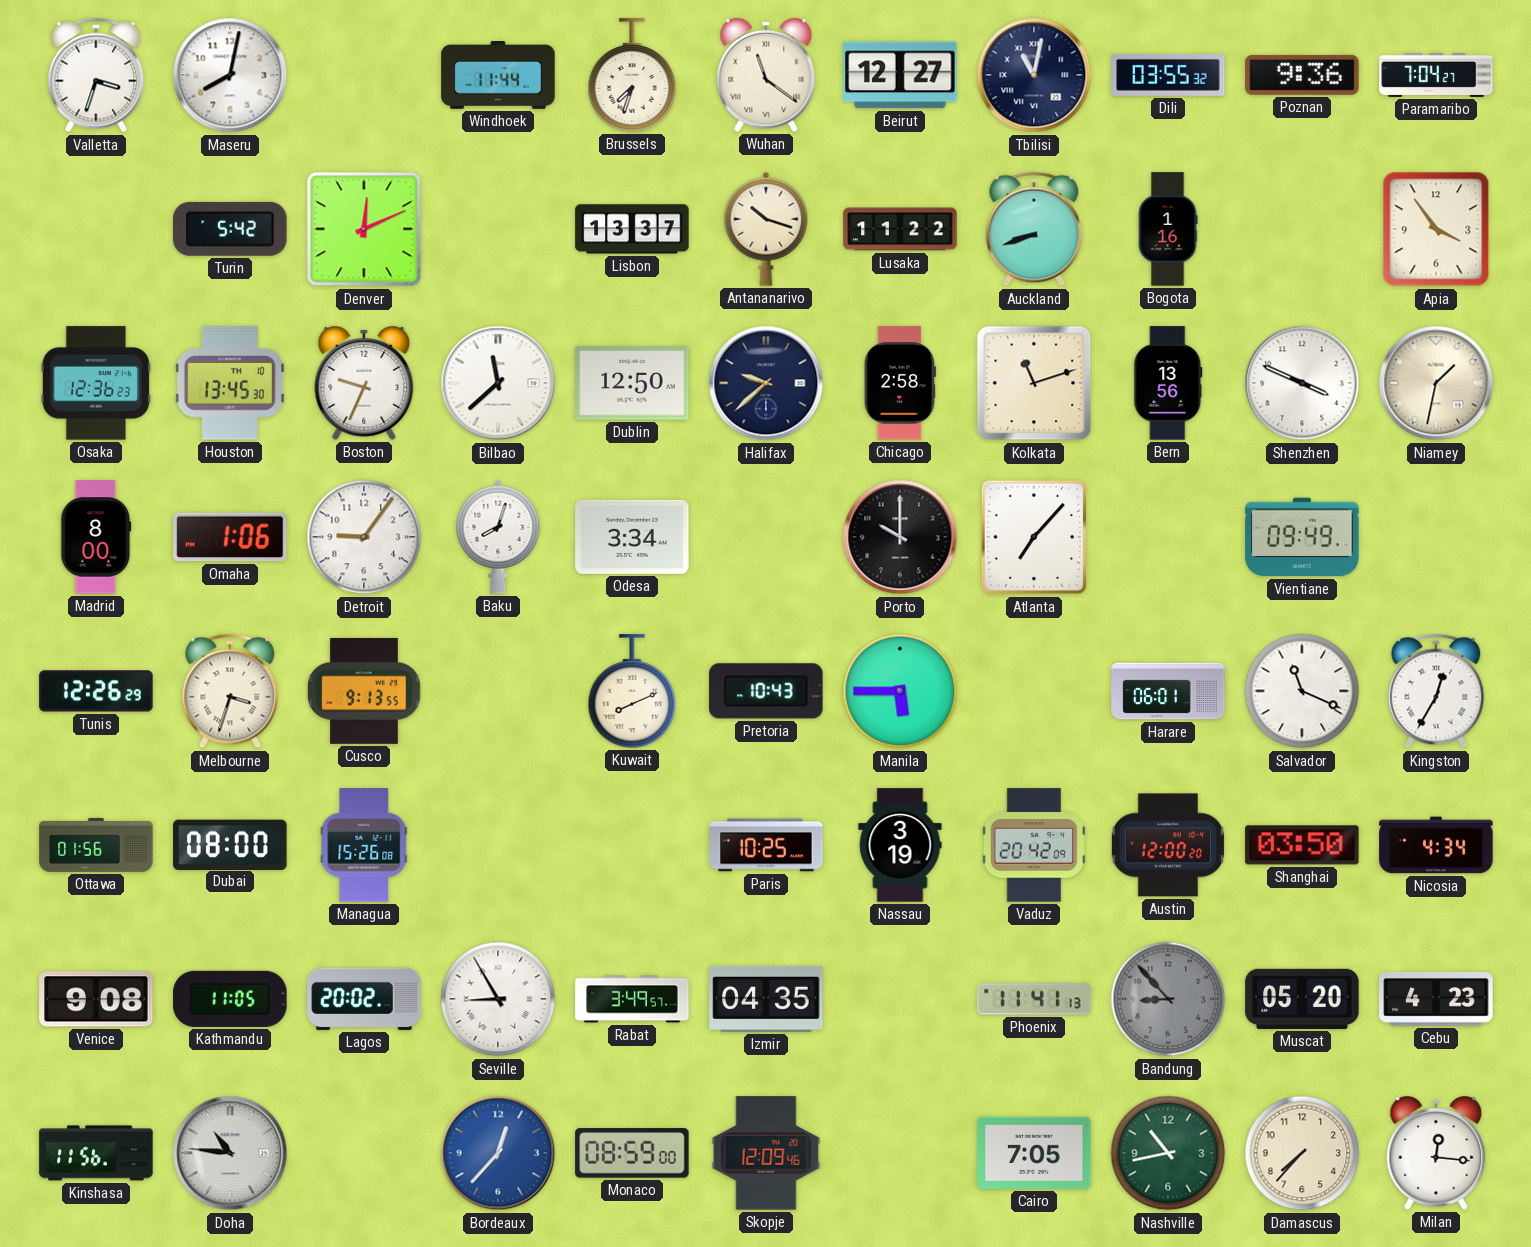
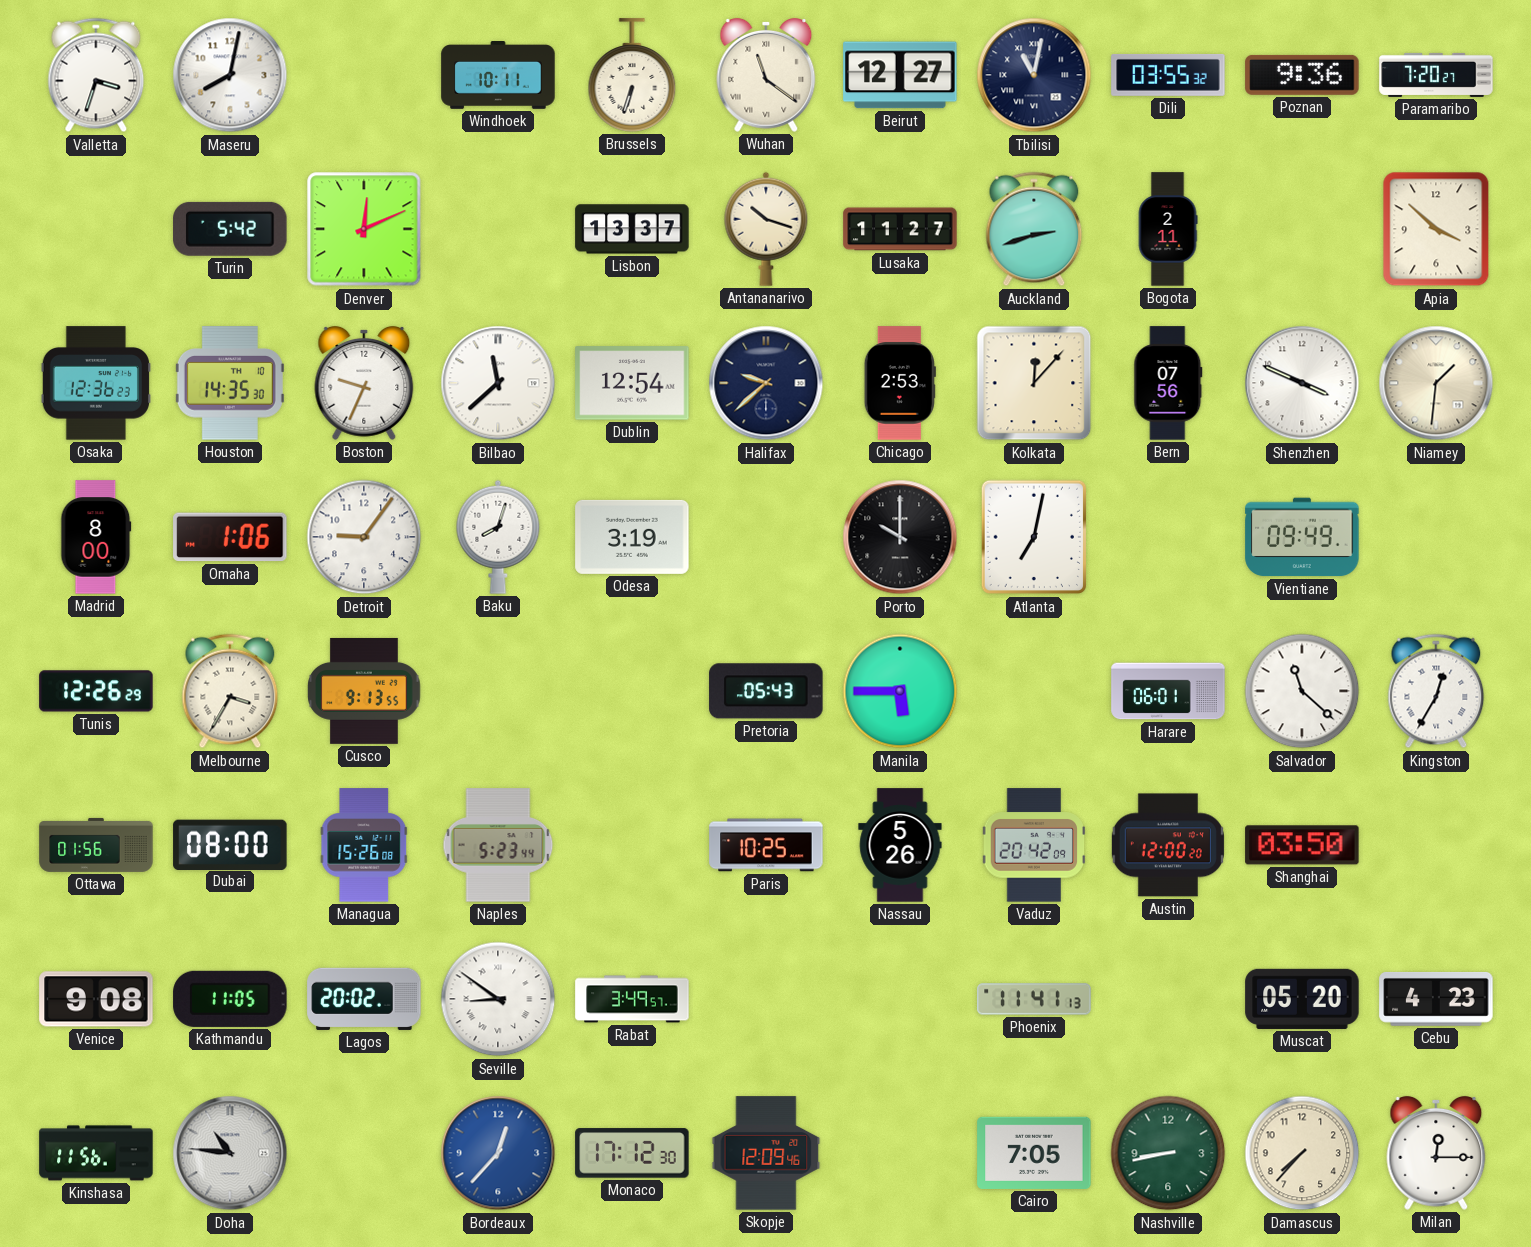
Windhoek: 11:44 -> 10:11 (498, 76)
Brussels: 7:33 -> 6:33 (632, 75)
Paramaribo: 7:04 -> 7:20 (1436, 75)
Lusaka: 11:22 -> 11:27 (900, 229)
Auckland: 8:42 -> 2:42 (1034, 229)
Bogota: 1:16 -> 2:11 (1168, 229)
Apia: 3:54 -> 3:52 (1436, 229)
Houston: 13:45 -> 14:35 (230, 383)
Dublin: 12:50 -> 12:54 (632, 383)
Chicago: 2:58 -> 2:53 (900, 383)
Kolkata: 11:12 -> 12:07 (1034, 383)
Bern: 13:56 -> 07:56 (1168, 383)
Niamey: 1:32 -> 1:31 (1436, 383)
Odesa: 3:34 -> 3:19 (632, 537)
Atlanta: 7:07 -> 7:02 (1033, 537)
Melbourne: 3:33 -> 3:35 (230, 691)
Kuwait: 8:11 -> none (632, 691)
Pretoria: 10:43 -> 05:43 (766, 691)
Salvador: 11:19 -> 11:22 (1302, 691)
Naples: none -> 5:23 (498, 845)
Nassau: 3:19 -> 5:26 (900, 845)
Nicosia: 4:34 -> none (1436, 845)
Seville: 8:55 -> 8:51 (498, 999)
Izmir: 04:35 -> none (766, 999)
Bandung: 8:53 -> none (1168, 999)
Monaco: 08:59 -> 17:12 (632, 1153)
Nashville: 10:43 -> 8:43 (1168, 1153)
Milan: 12:16 -> 12:15 (1436, 1153)
